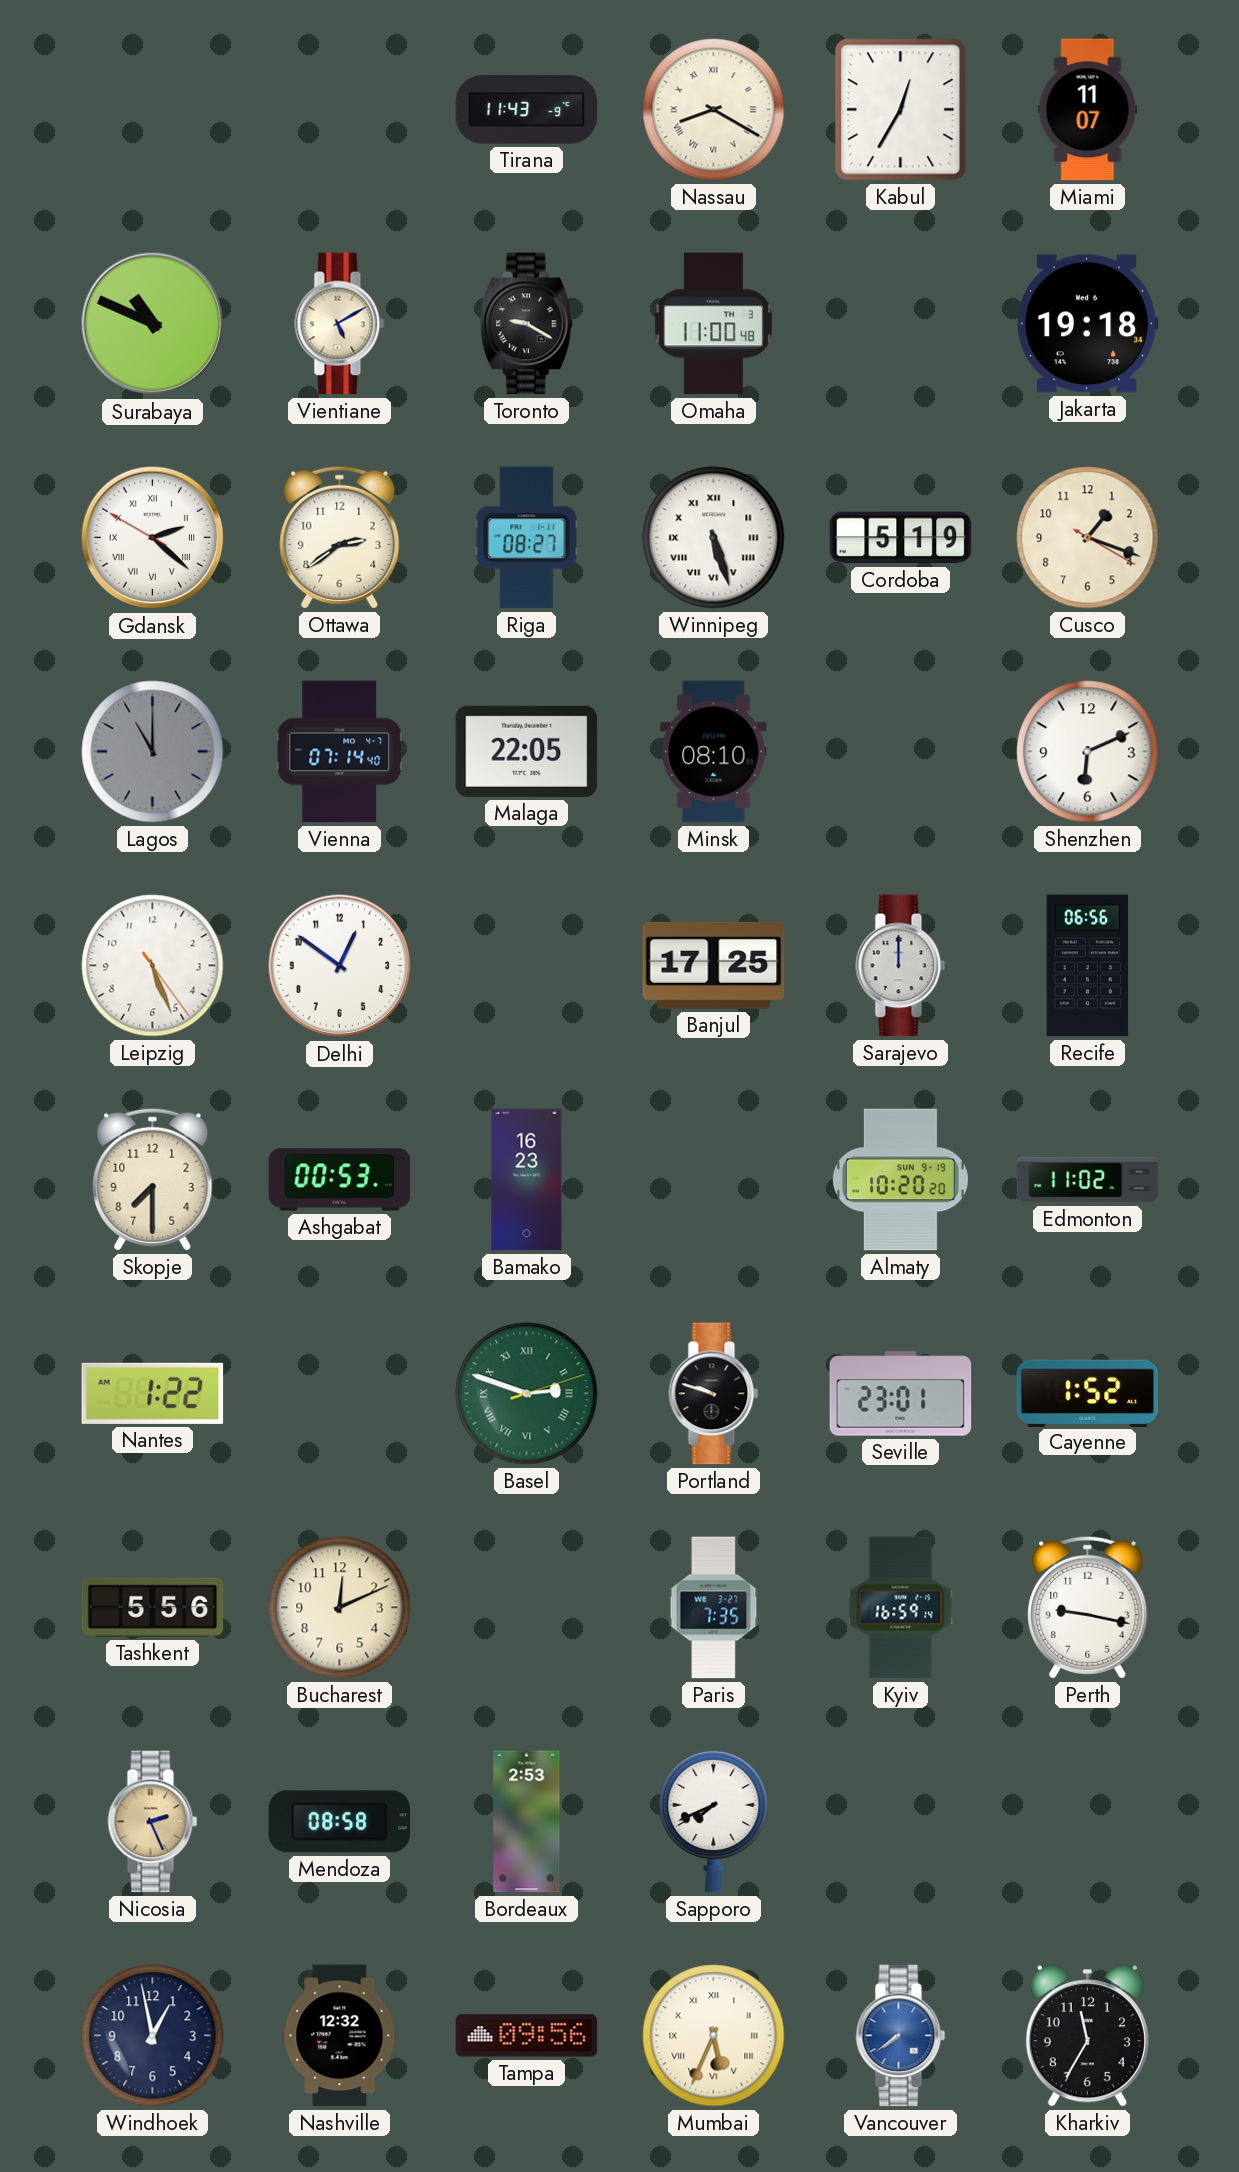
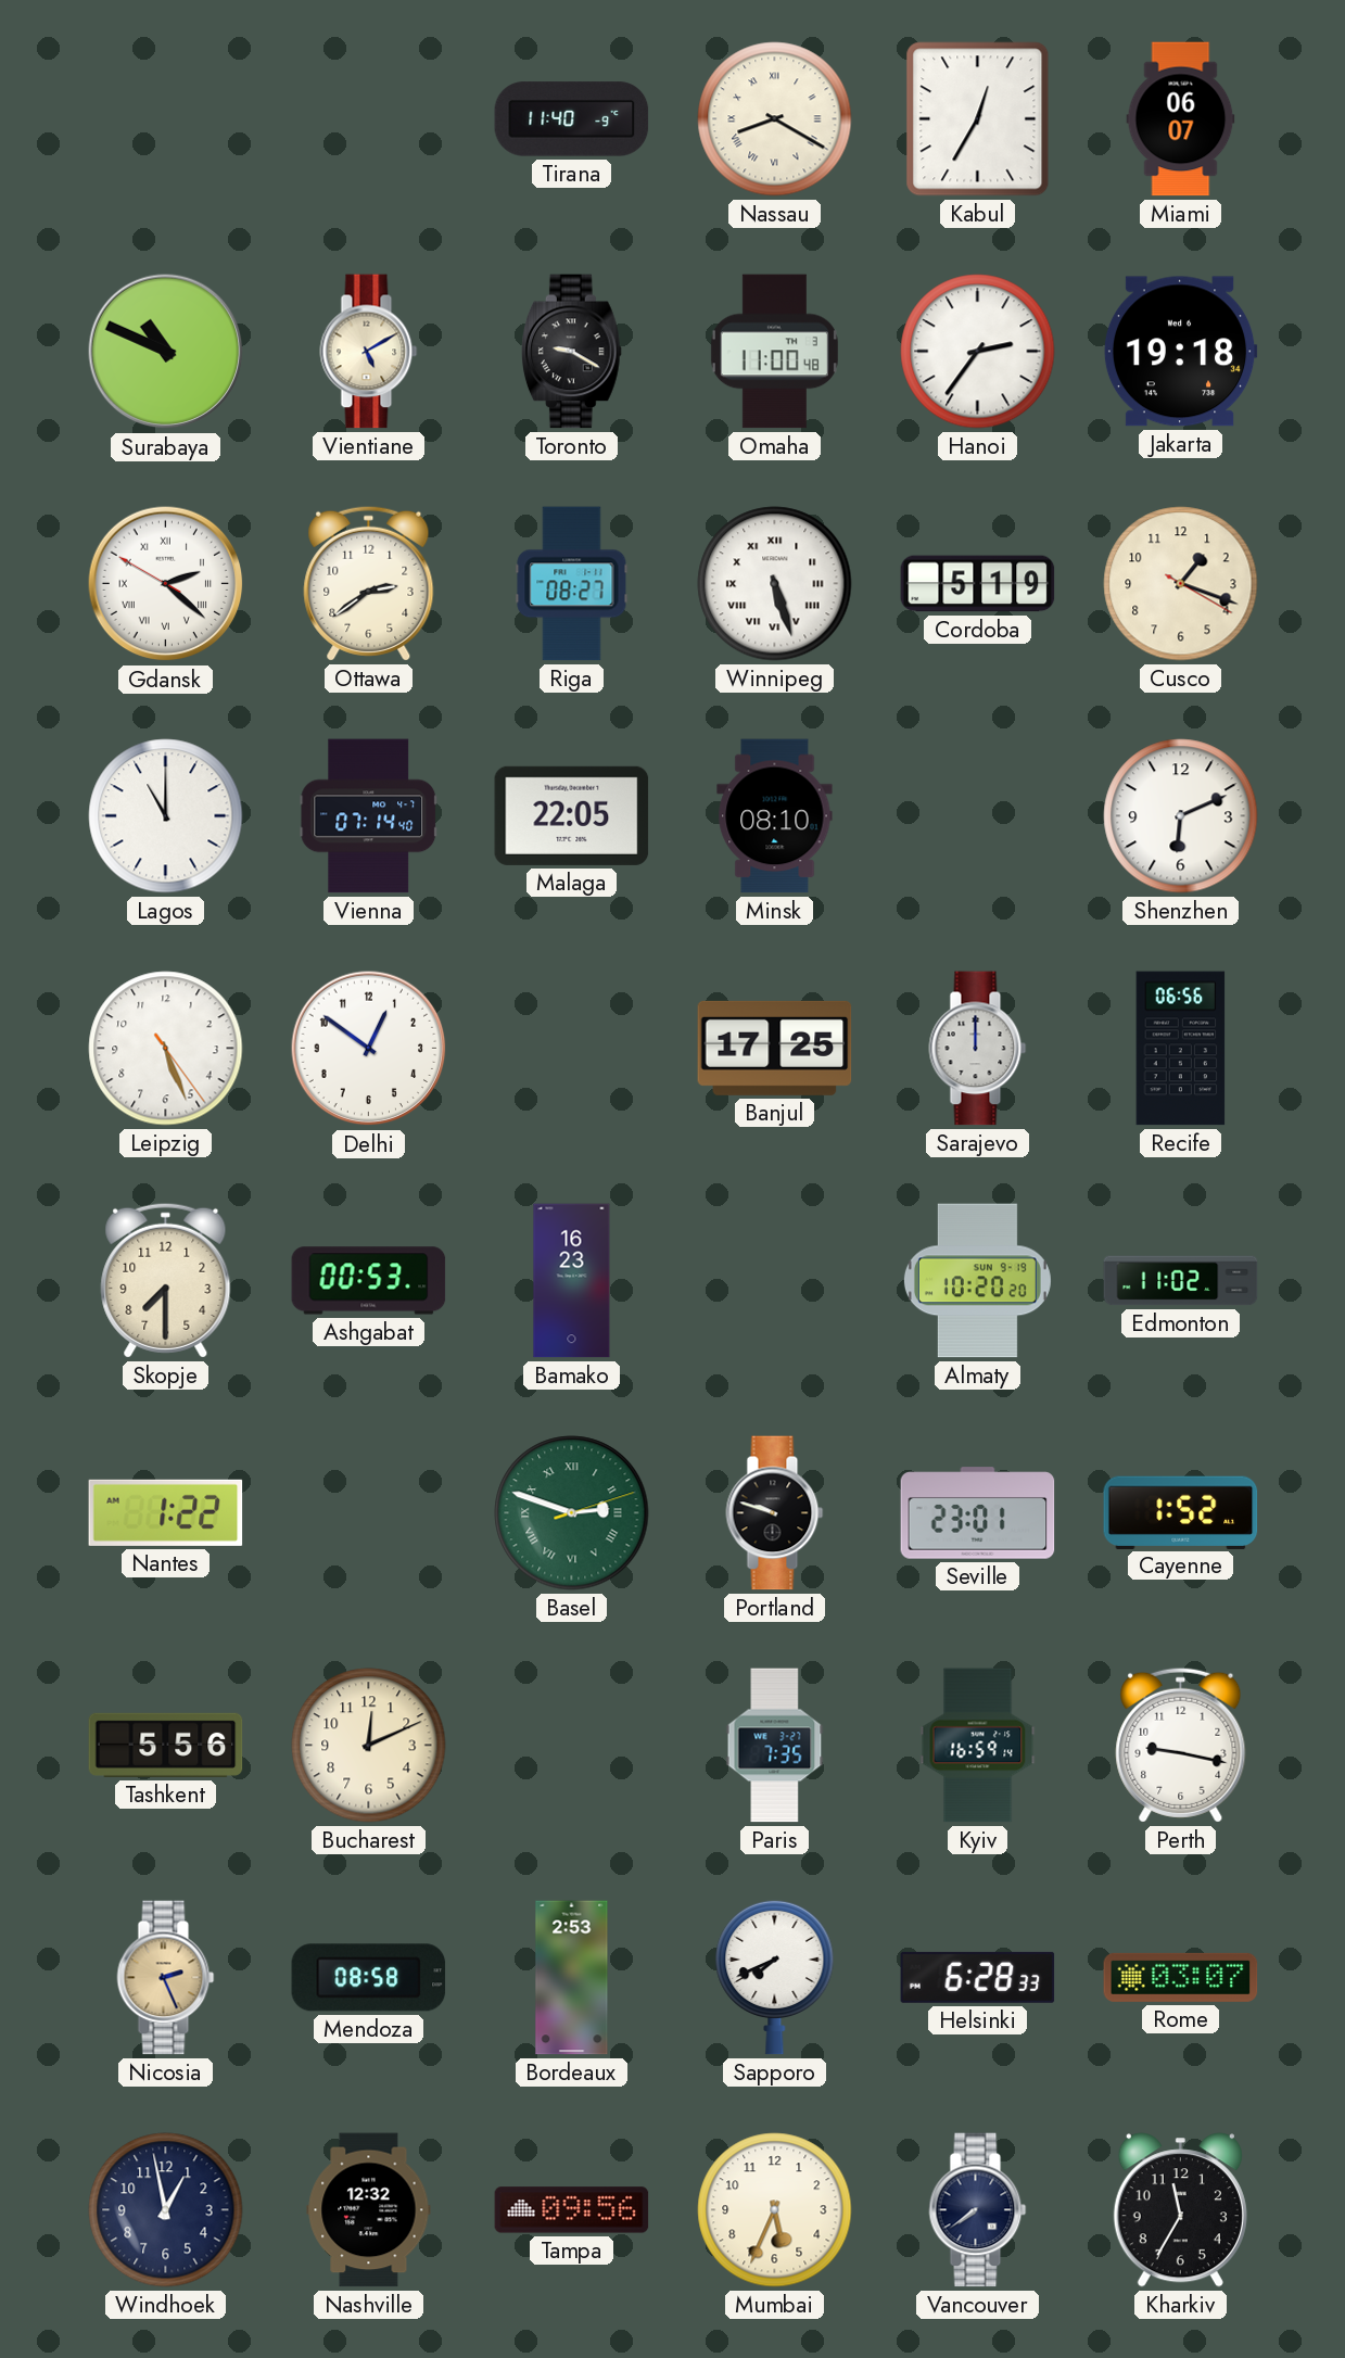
Tirana: 11:43 -> 11:40 (572, 119)
Miami: 11:07 -> 06:07 (1181, 119)
Hanoi: none -> 2:36 (978, 352)
Lagos dial: grey -> white (166, 816)
Helsinki: none -> 6:28 (978, 1977)
Rome: none -> 03:07 (1181, 1977)
Mumbai numerals: Roman -> Arabic (775, 2210)
Vancouver dial: blue -> navy (978, 2210)
